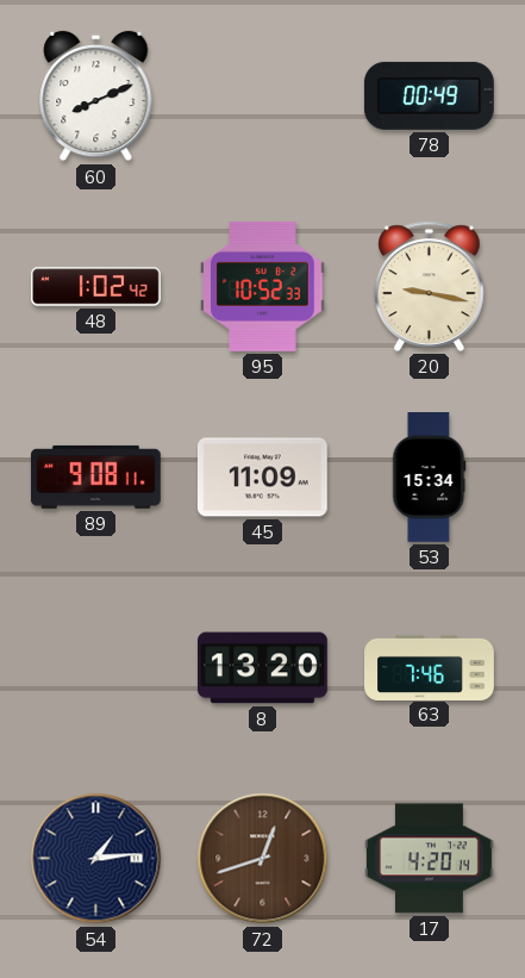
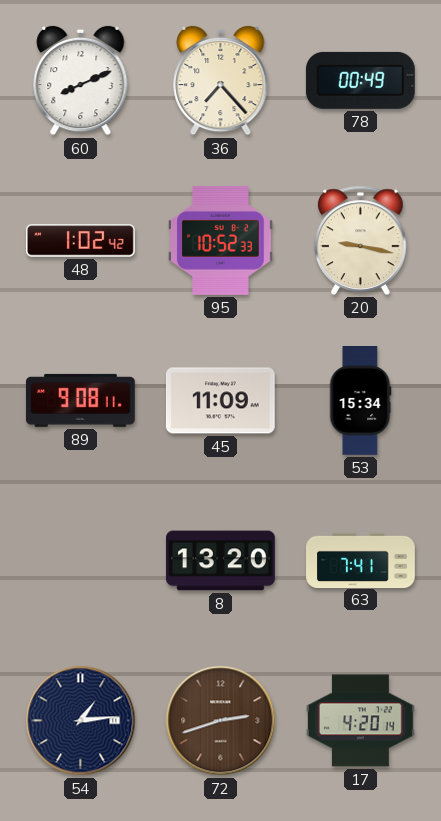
36: none -> 7:23 (221, 81)
63: 7:46 -> 7:41 (361, 560)
72: 12:42 -> 2:42 (221, 721)
